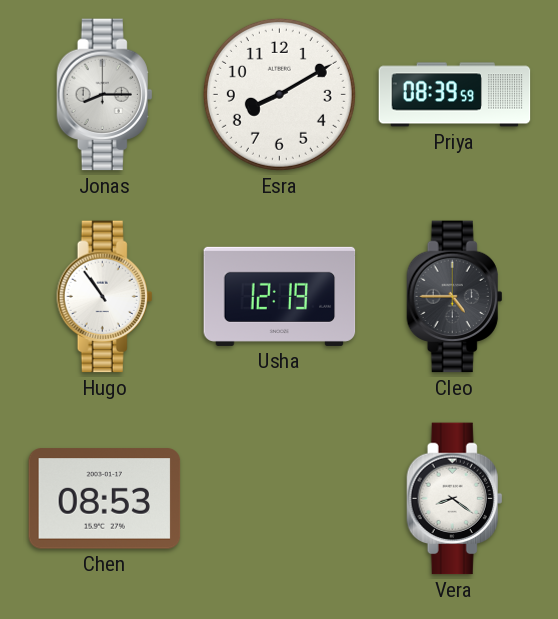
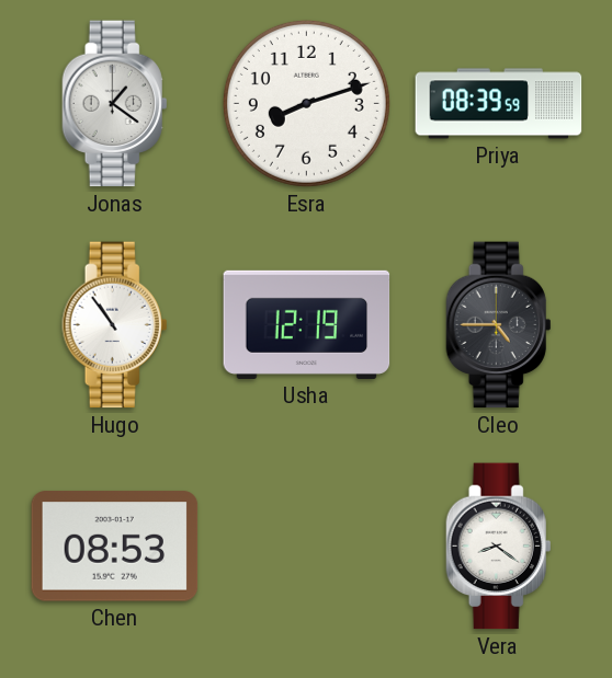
Jonas: 8:15 -> 1:21 (115, 104)
Esra: 8:10 -> 8:12 (306, 103)
